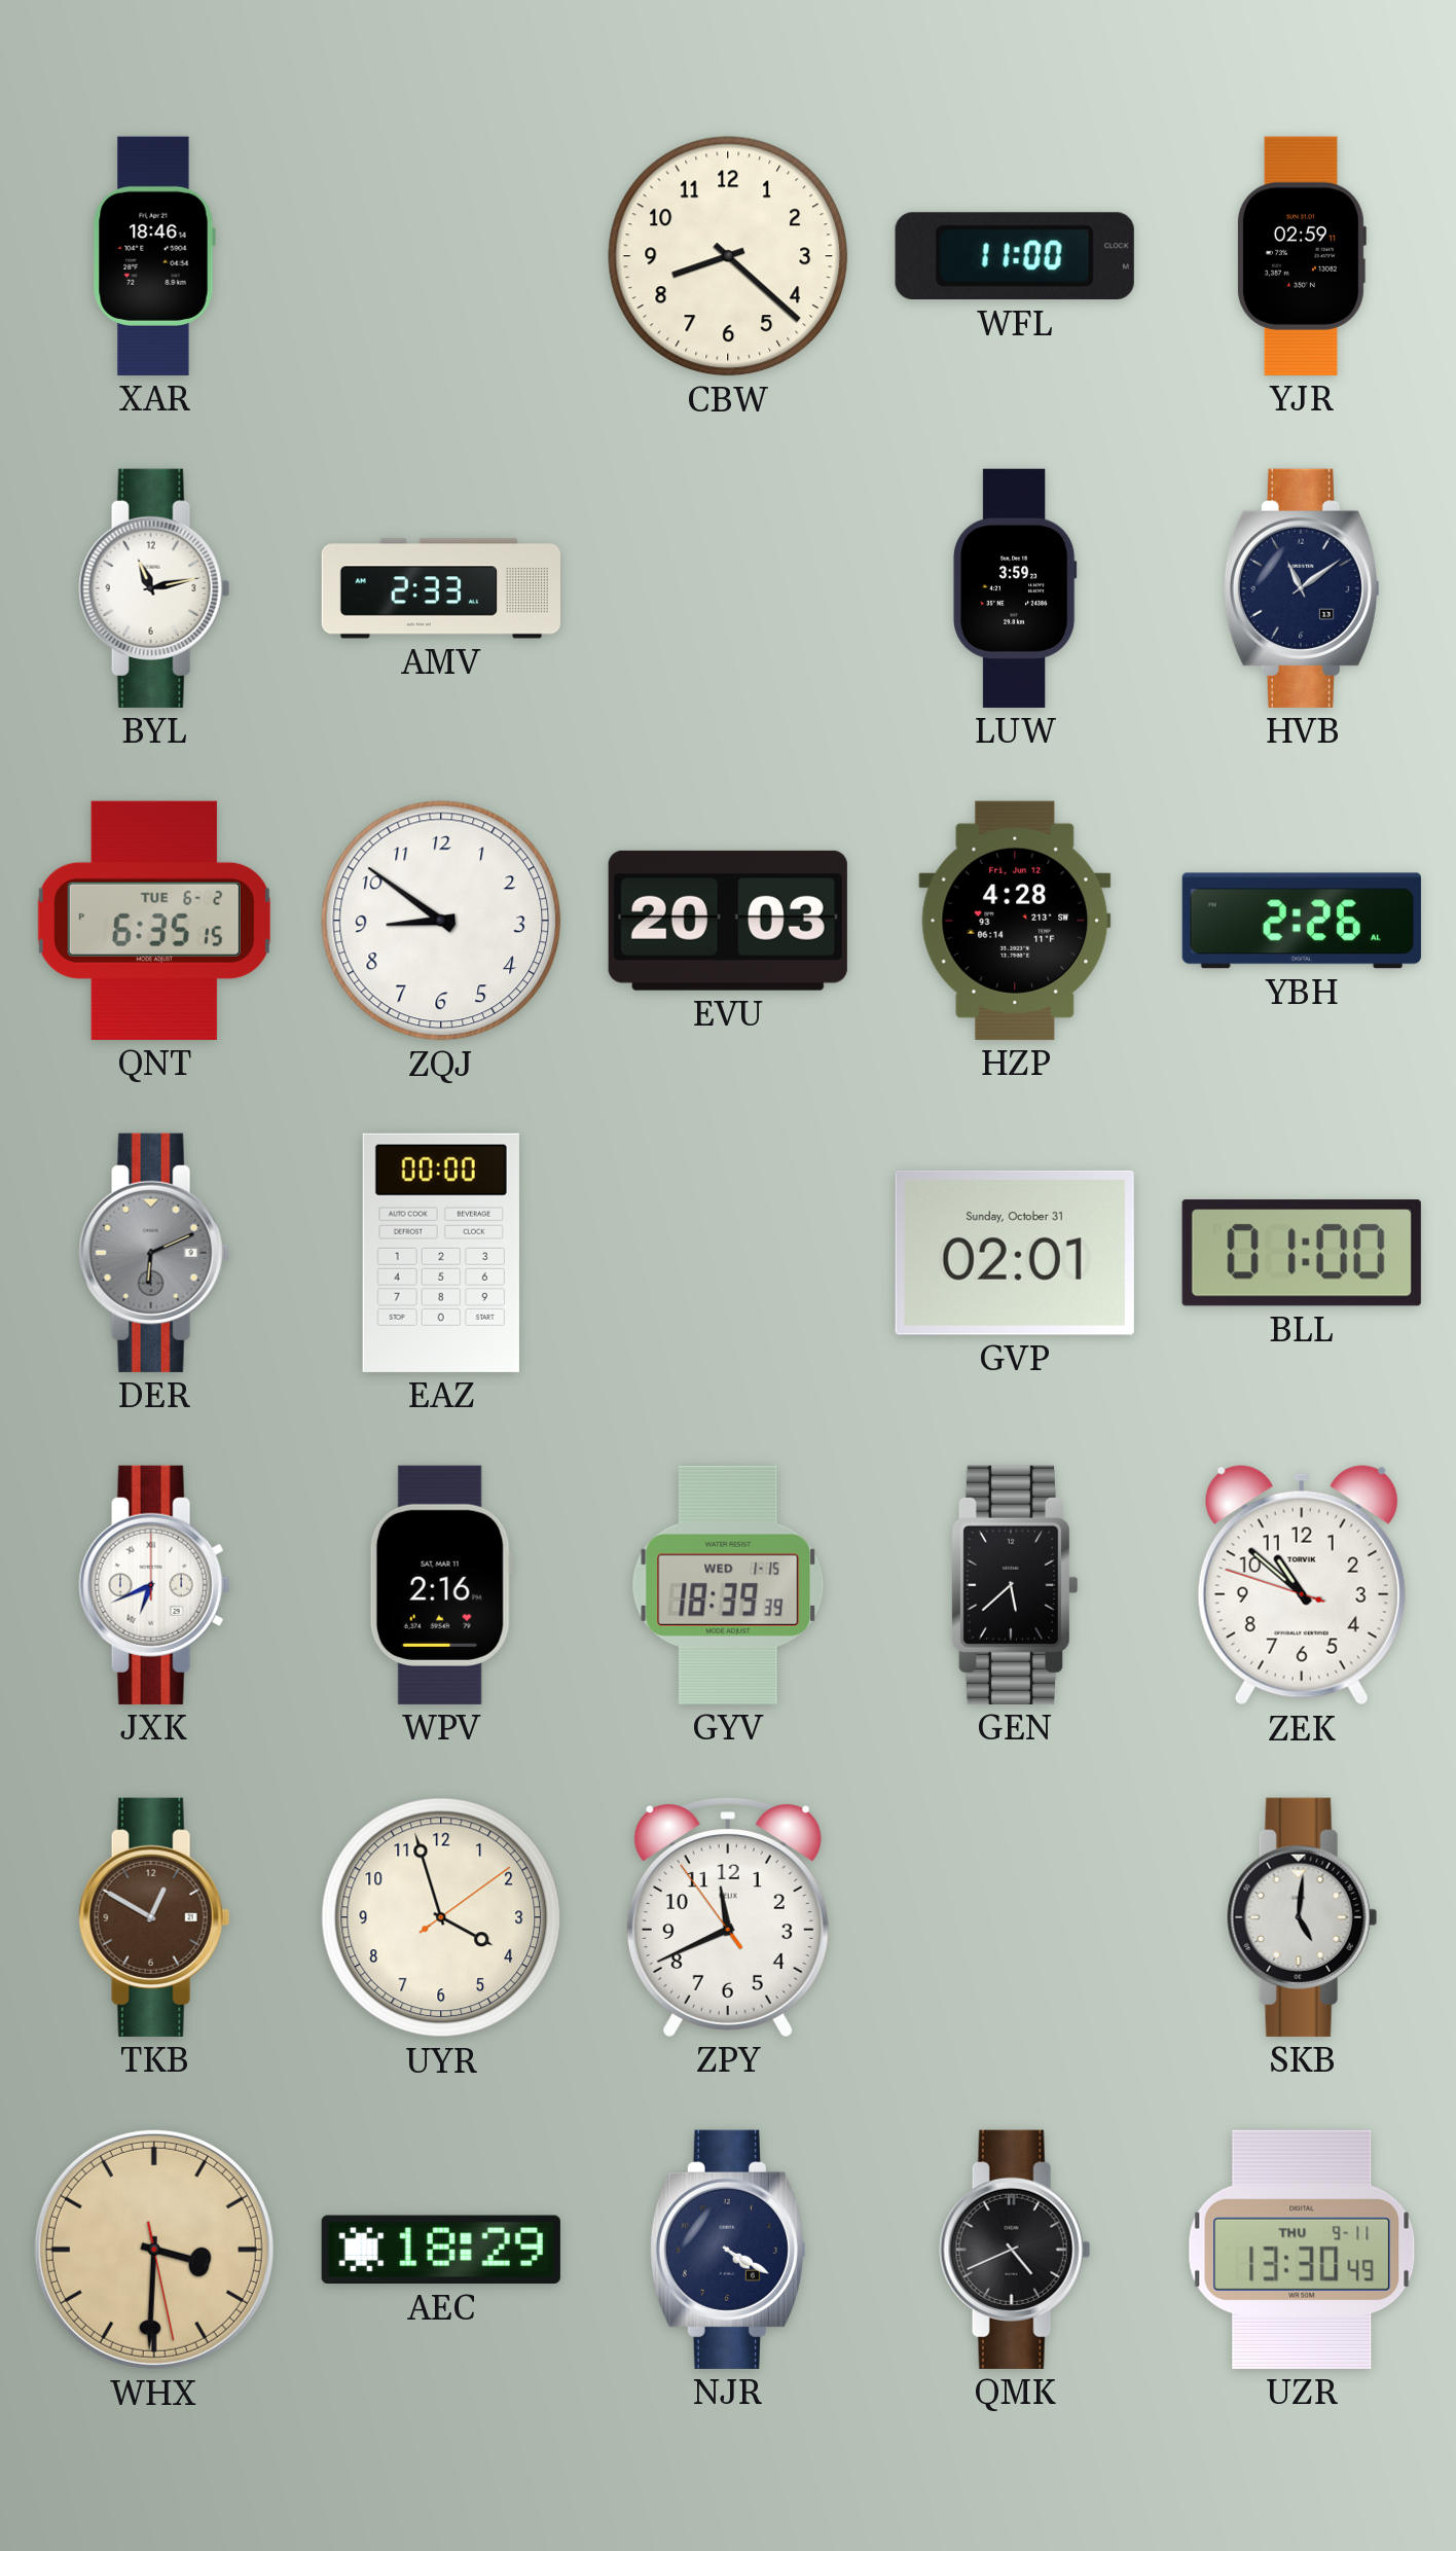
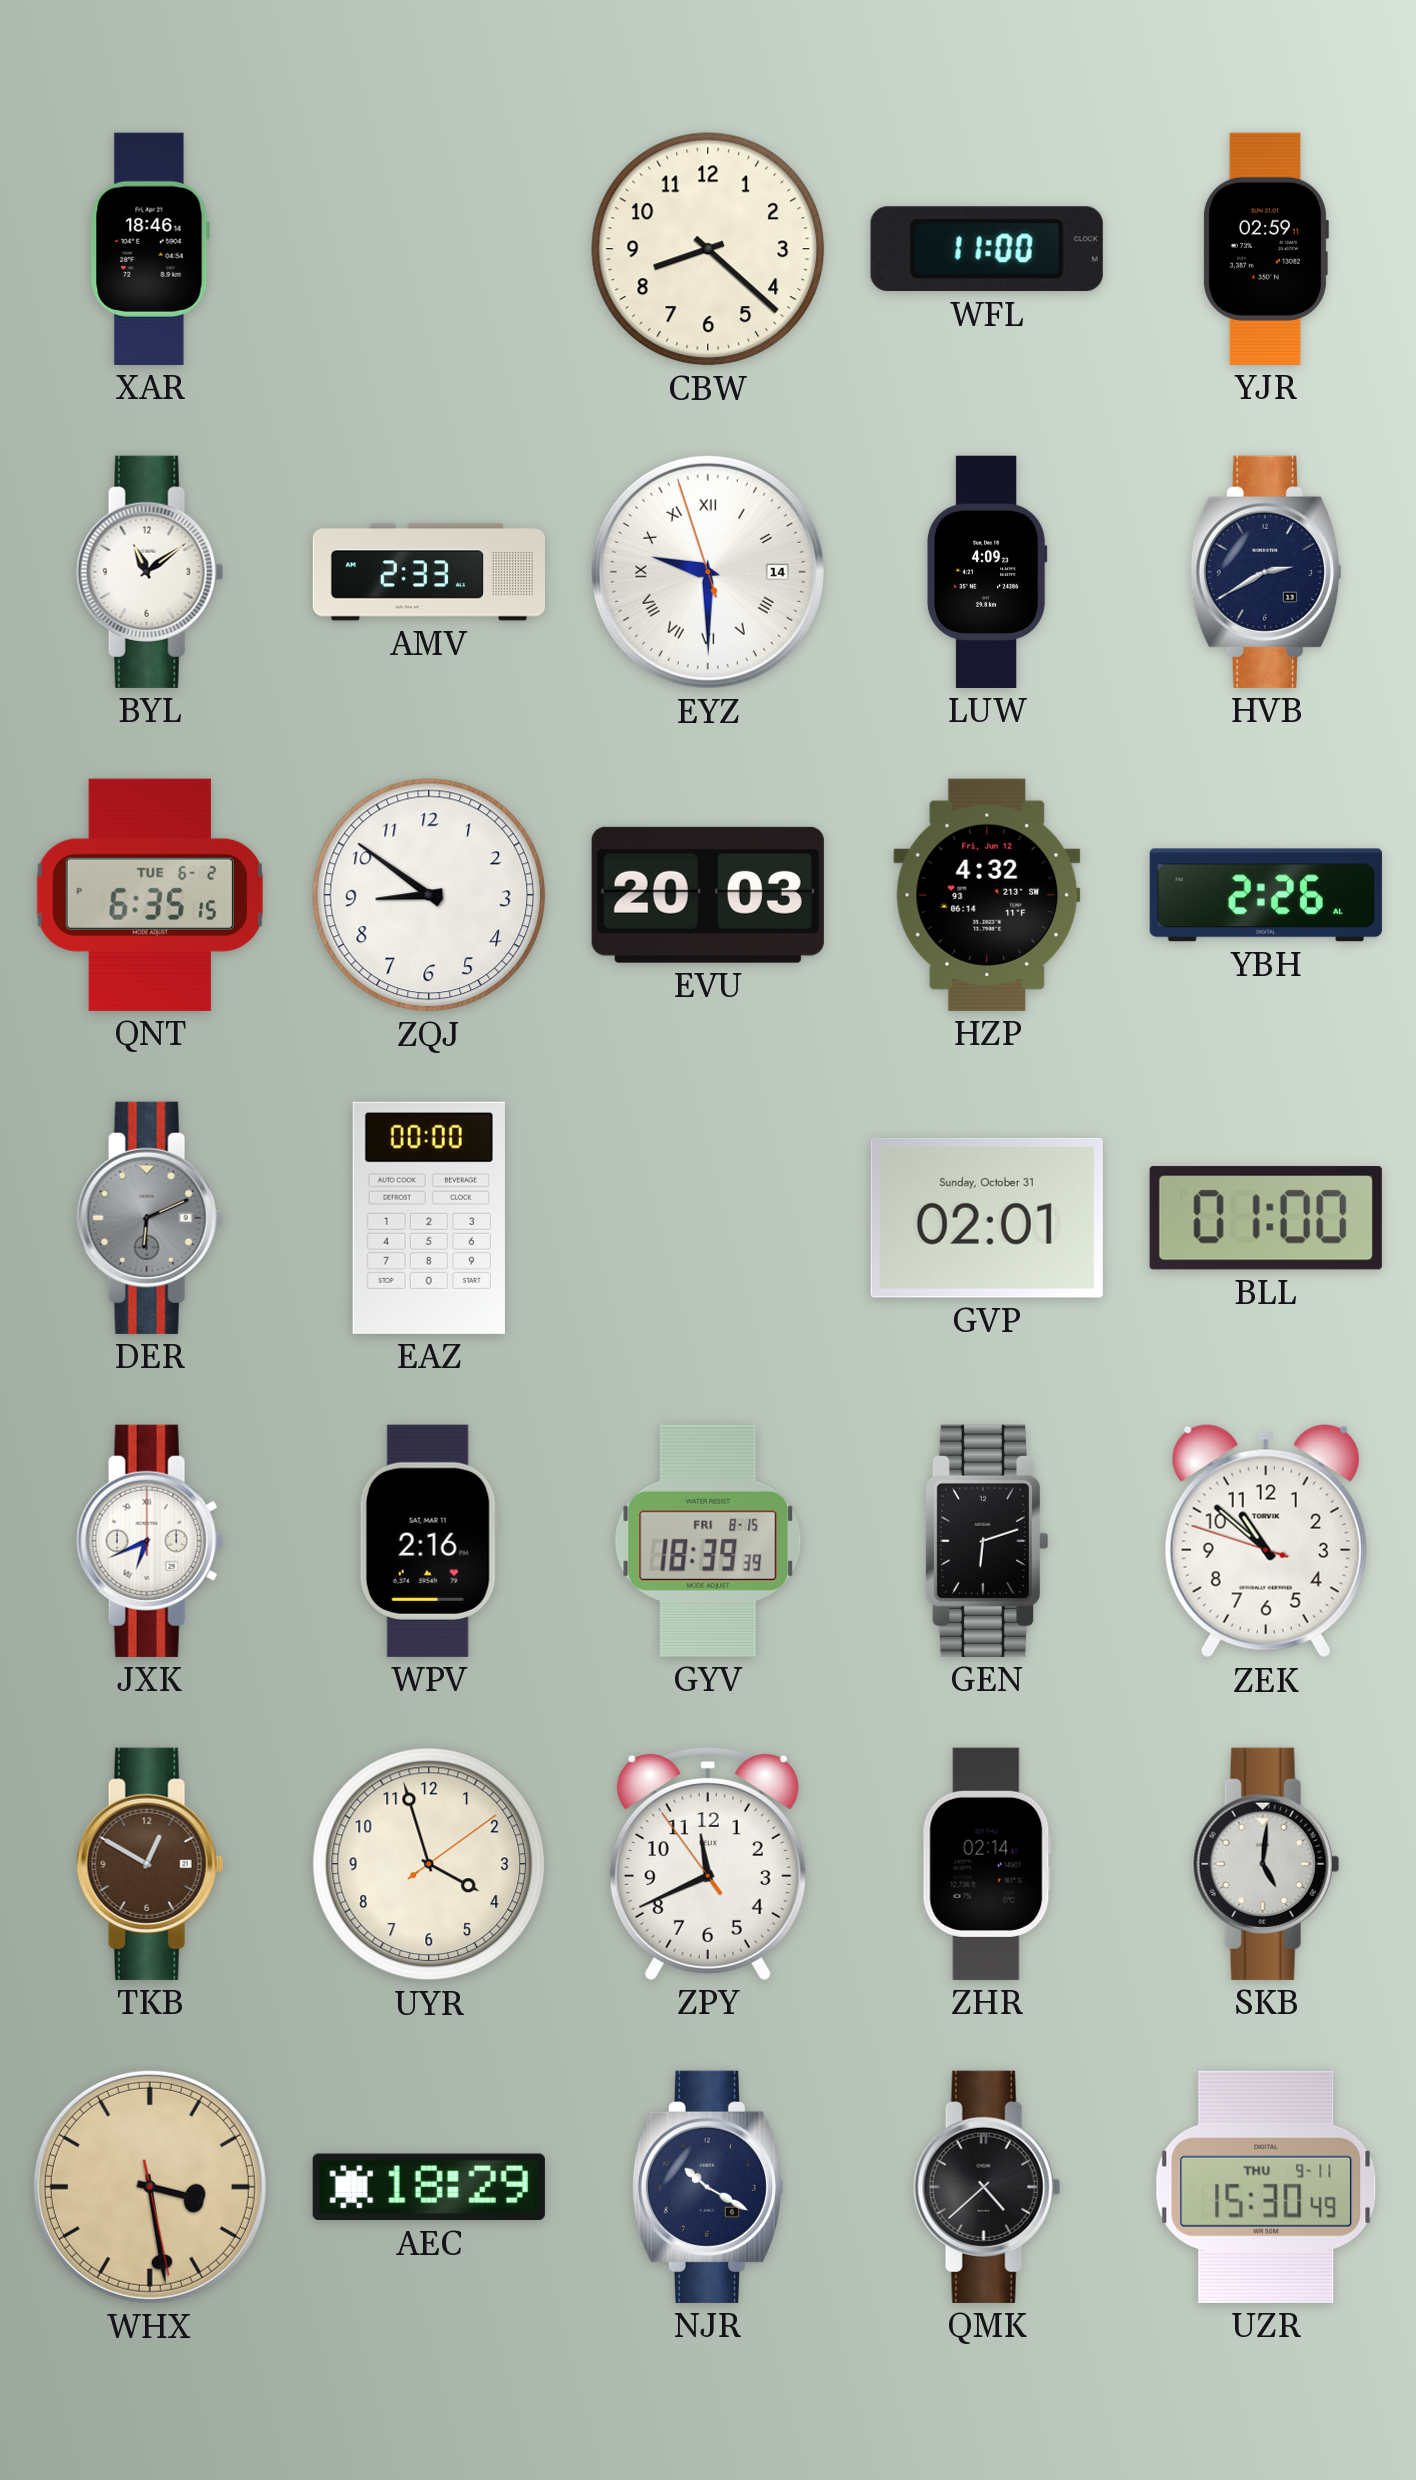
BYL: 11:13 -> 11:09 (150, 572)
EYZ: none -> 9:29 (708, 572)
LUW: 3:59 -> 4:09 (987, 572)
HVB: 11:09 -> 2:40 (1266, 572)
HZP: 4:28 -> 4:32 (987, 895)
GYV date: WED 1-15 -> FRI 8-15 (708, 1541)
GEN: 5:38 -> 6:12 (986, 1541)
ZHR: none -> 02:14 (987, 1864)
WHX: 3:30 -> 3:28 (150, 2187)
NJR: 4:20 -> 10:20 (708, 2187)
QMK: 4:41 -> 4:38 (987, 2187)
UZR: 13:30 -> 15:30 (1266, 2187)
